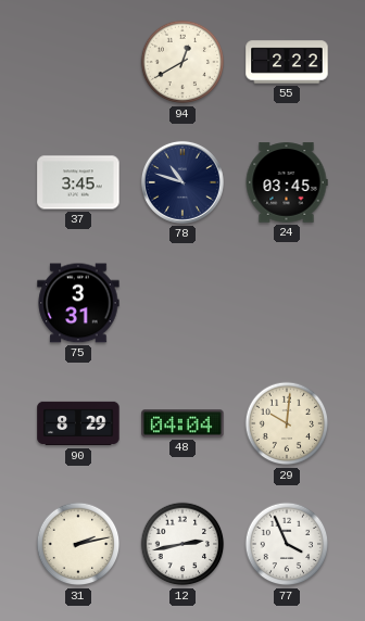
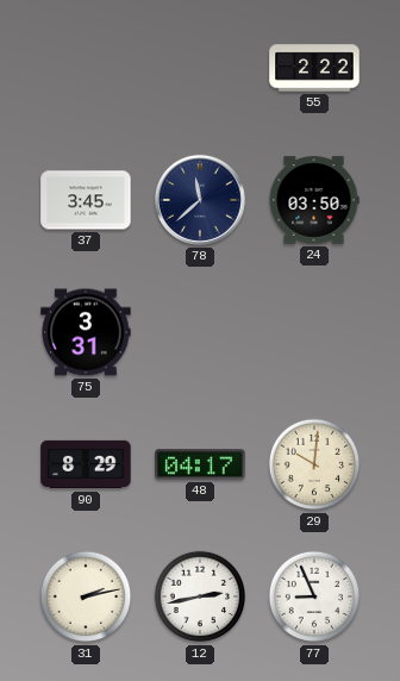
94: 12:40 -> none (182, 62)
78: 10:48 -> 11:38 (200, 200)
24: 03:45 -> 03:50 (314, 200)
48: 04:04 -> 04:17 (200, 464)
77: 3:56 -> 8:56 (314, 596)
